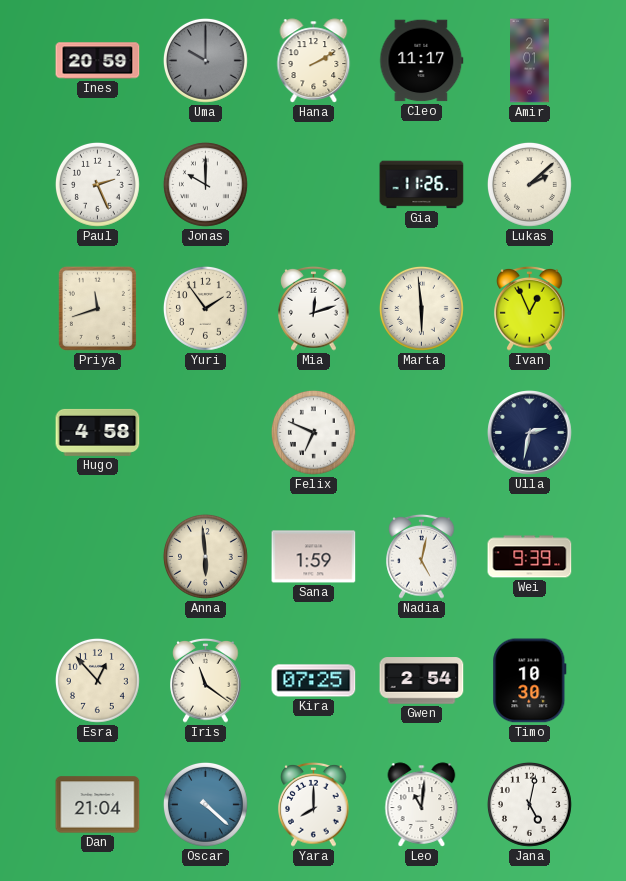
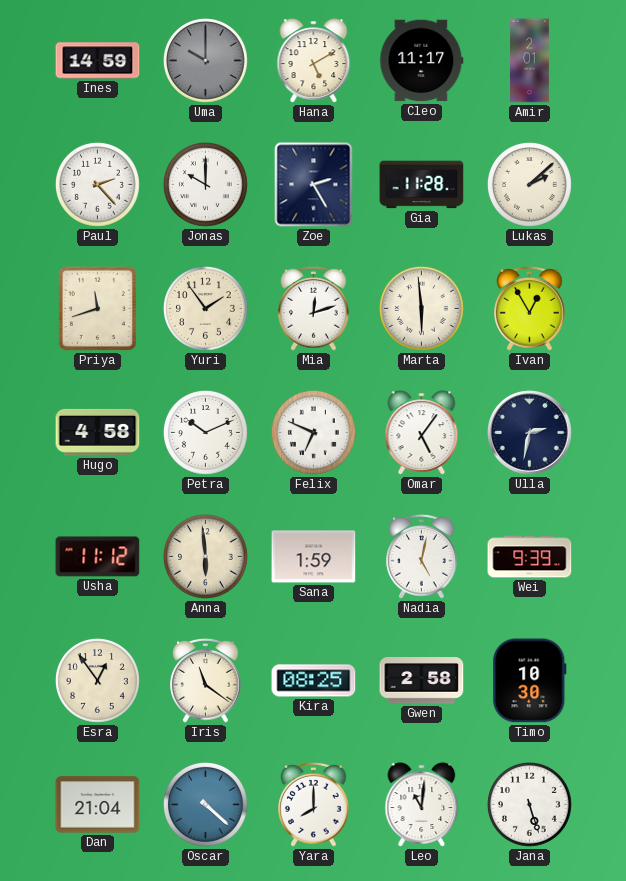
Ines: 20:59 -> 14:59 (98, 61)
Hana: 2:10 -> 5:10 (314, 61)
Paul: 2:26 -> 2:23 (97, 184)
Zoe: none -> 2:25 (314, 185)
Gia: 11:26 -> 11:28 (422, 185)
Ivan: 12:56 -> 12:55 (530, 309)
Petra: none -> 10:11 (205, 432)
Omar: none -> 5:06 (422, 433)
Usha: none -> 11:12 (98, 557)
Esra: 12:53 -> 12:54 (97, 680)
Kira: 07:25 -> 08:25 (314, 681)
Gwen: 2:54 -> 2:58 (422, 681)
Jana: 5:02 -> 5:27 (529, 804)
